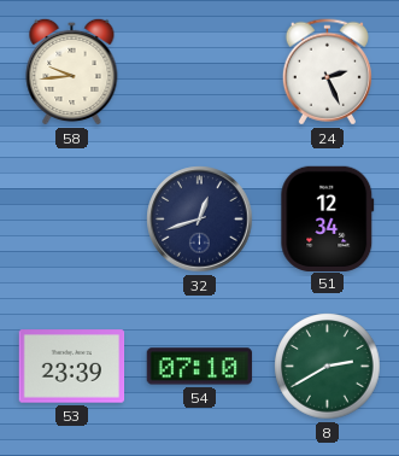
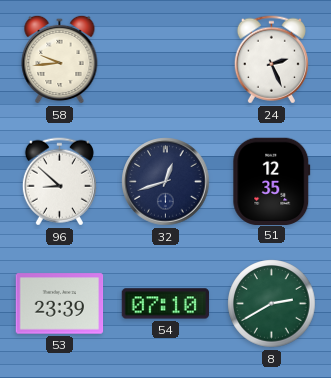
96: none -> 8:52 (59, 182)
51: 12:34 -> 12:35 (272, 181)
